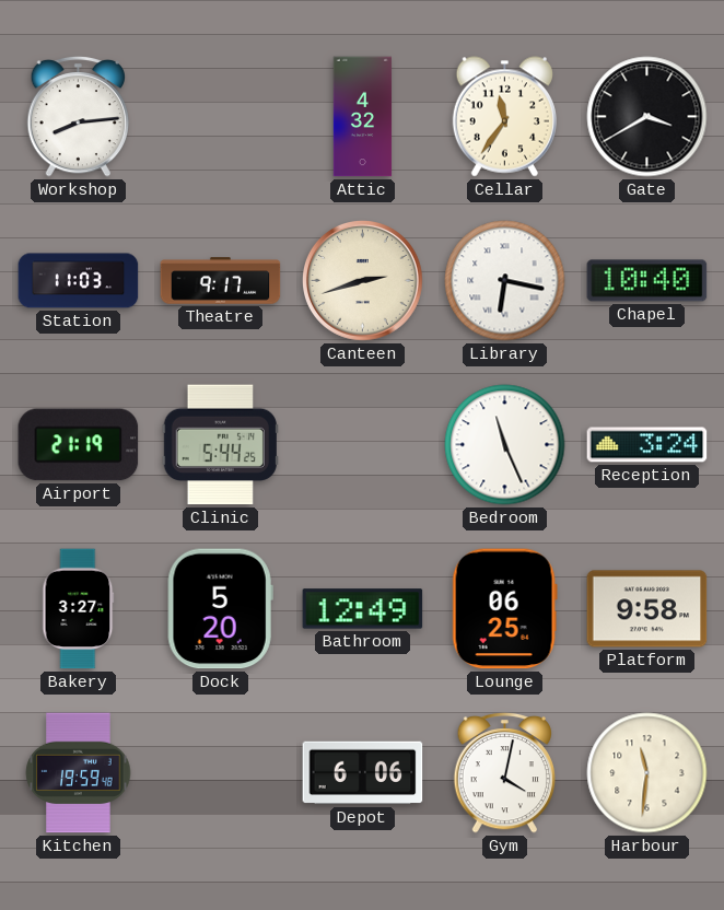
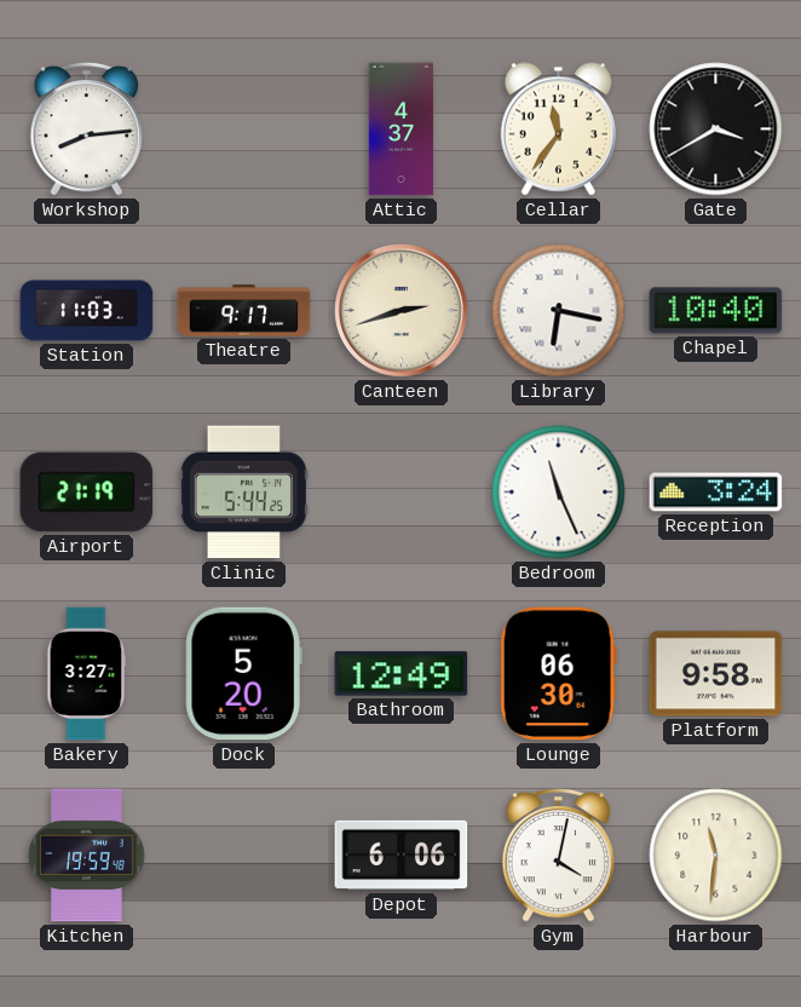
Attic: 4:32 -> 4:37 (402, 130)
Lounge: 06:25 -> 06:30 (558, 674)
